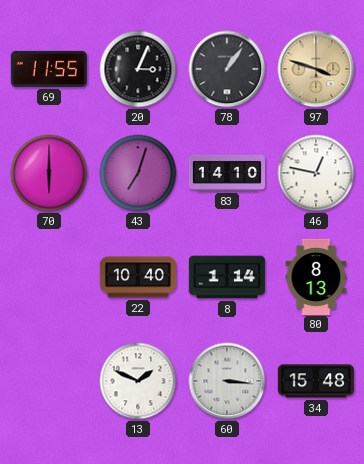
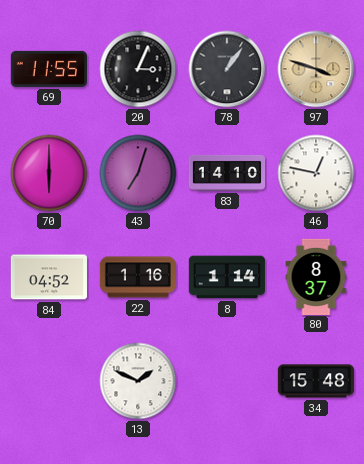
84: none -> 04:52 (49, 277)
22: 10:40 -> 1:16 (137, 277)
80: 8:13 -> 8:37 (316, 276)
60: 3:16 -> none (227, 381)
